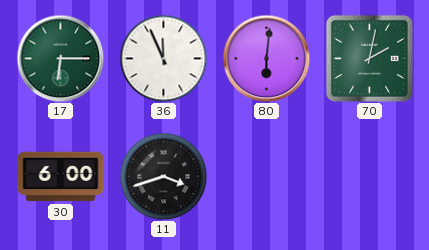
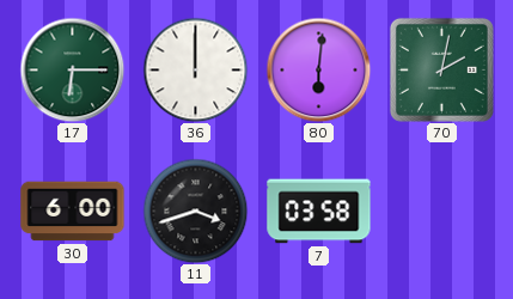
36: 11:56 -> 12:00 (195, 69)
7: none -> 03:58 (319, 212)
